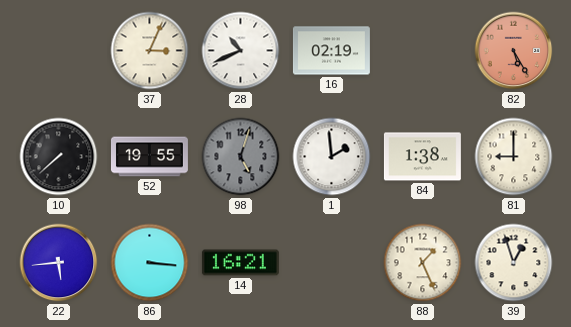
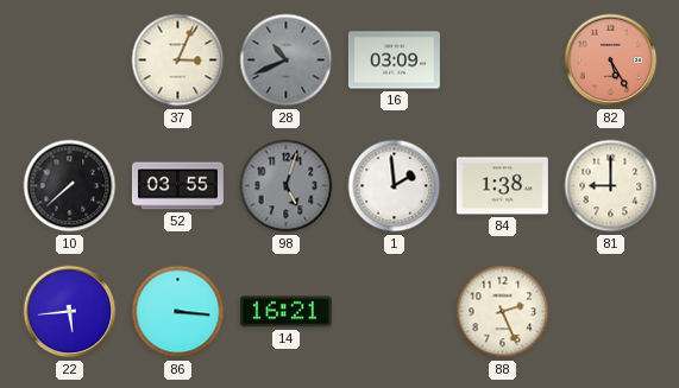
28 dial: white -> grey (287, 61)
16: 02:19 -> 03:09 (394, 61)
52: 19:55 -> 03:55 (177, 186)
88: 1:26 -> 2:26 (503, 312)
39: 12:57 -> none (514, 263)
